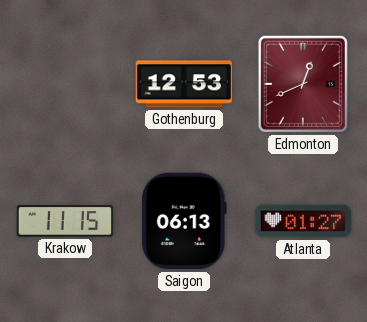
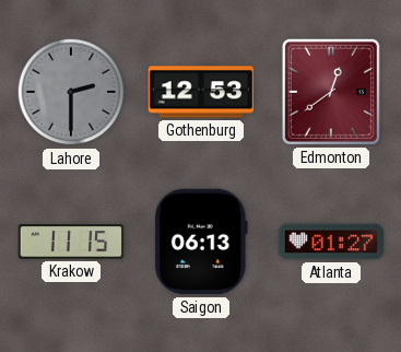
Lahore: none -> 2:30 (71, 92)
Edmonton: 12:41 -> 12:39 (331, 92)
